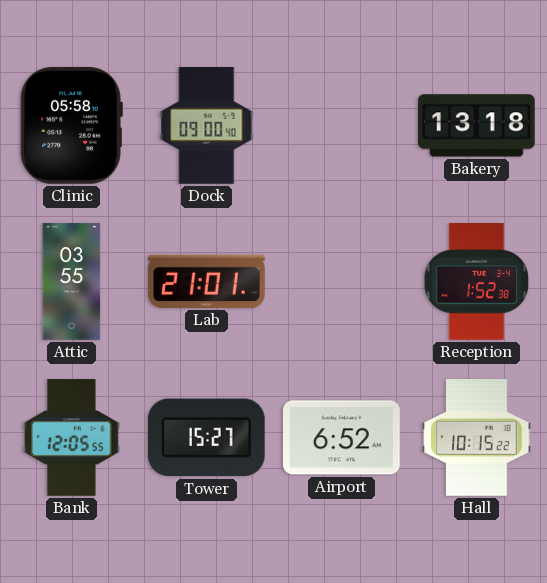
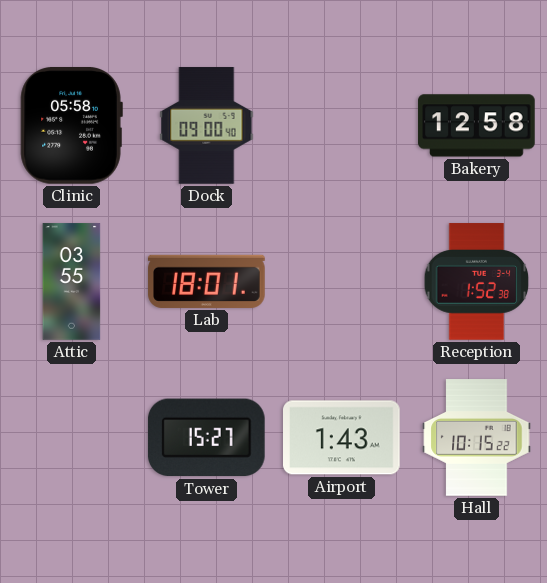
Bakery: 13:18 -> 12:58 (477, 126)
Lab: 21:01 -> 18:01 (207, 281)
Bank: 12:05 -> none (72, 438)
Airport: 6:52 -> 1:43 (342, 438)
